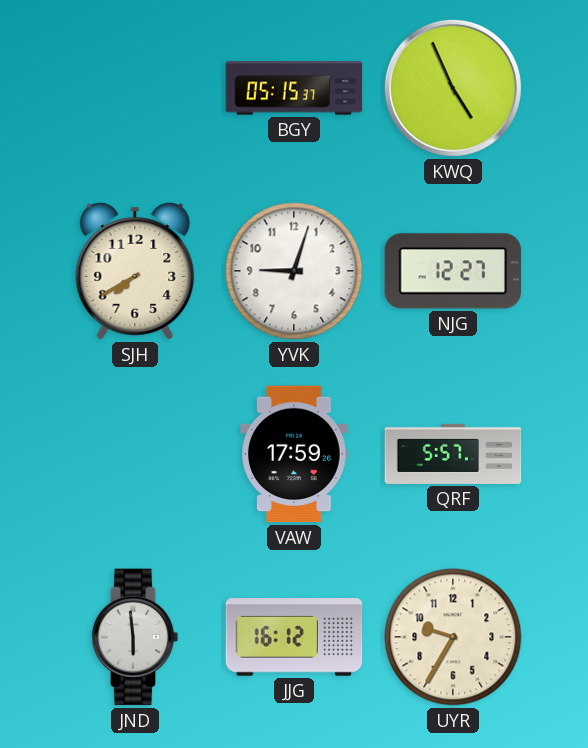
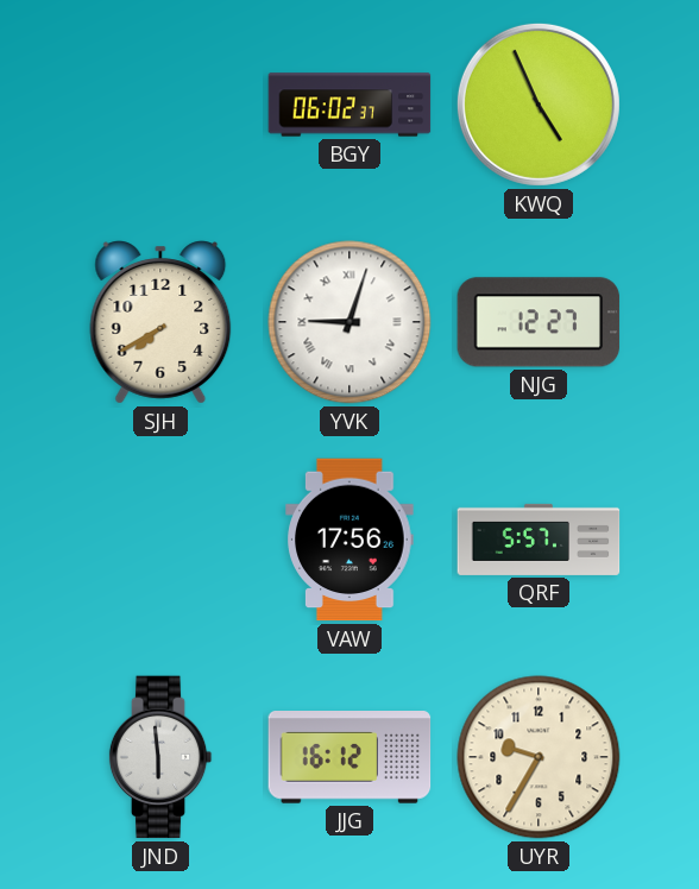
BGY: 05:15 -> 06:02 (349, 105)
YVK numerals: Arabic -> Roman (349, 322)
VAW: 17:59 -> 17:56 (349, 540)
